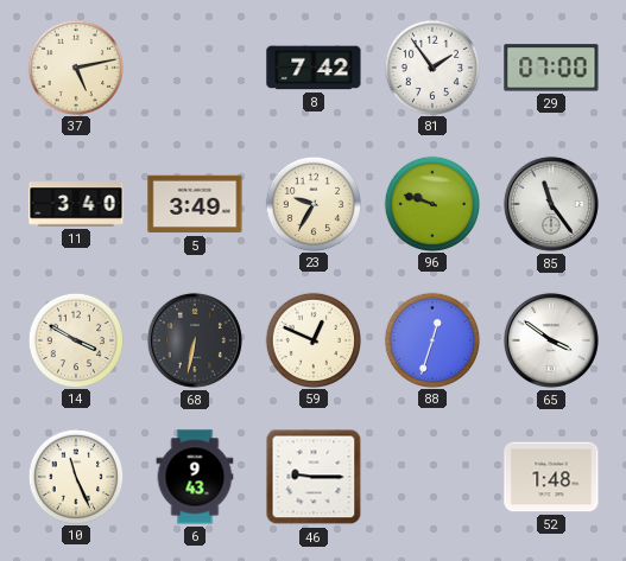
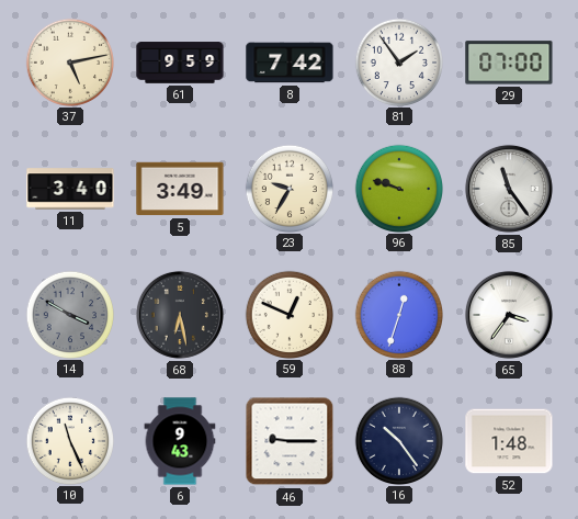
61: none -> 9:59 (180, 63)
14 dial: cream -> grey (69, 314)
68: 6:32 -> 6:28 (180, 315)
65: 3:51 -> 3:36 (509, 315)
16: none -> 10:24 (398, 440)
